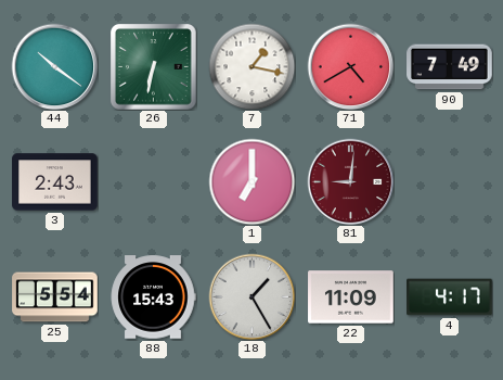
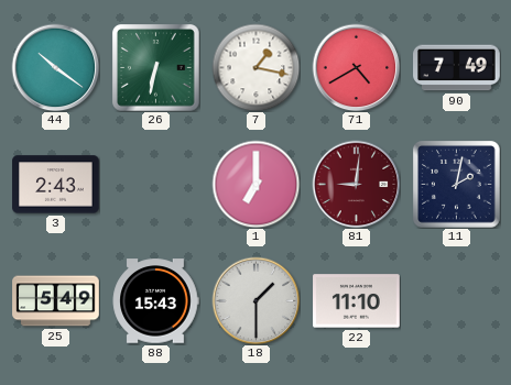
11: none -> 2:02 (457, 185)
25: 5:54 -> 5:49 (56, 301)
18: 1:25 -> 1:30 (255, 300)
22: 11:09 -> 11:10 (357, 301)
4: 4:17 -> none (450, 297)
